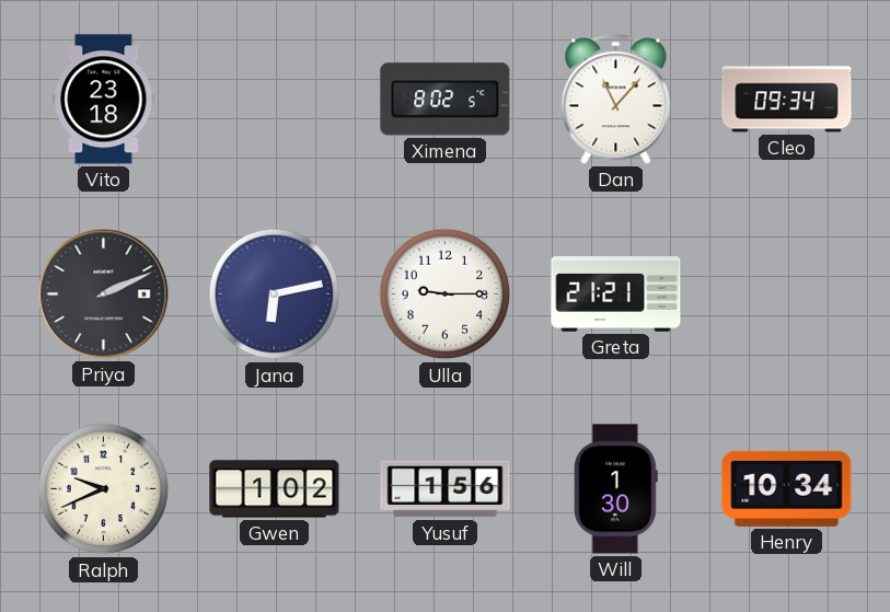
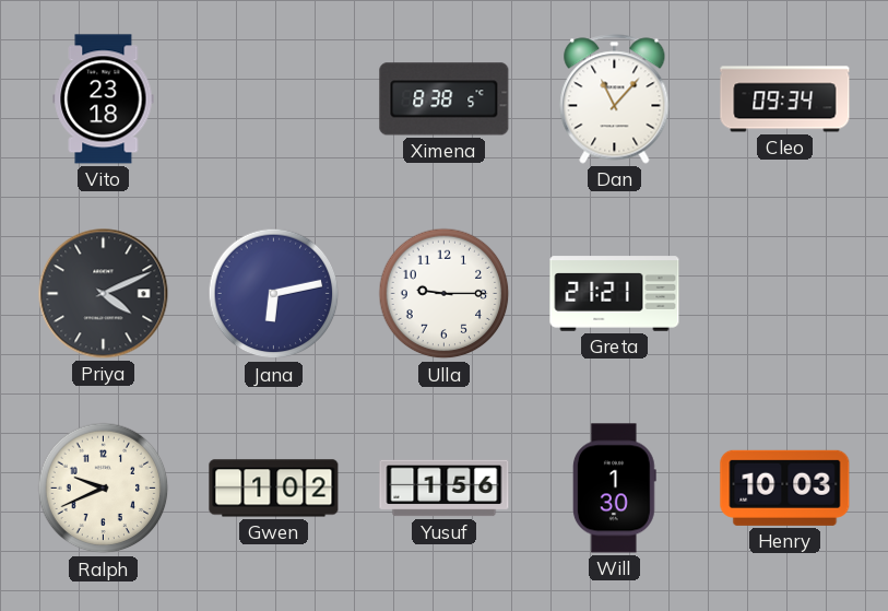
Ximena: 8:02 -> 8:38 (445, 99)
Priya: 2:11 -> 4:11 (104, 294)
Henry: 10:34 -> 10:03 (785, 487)
